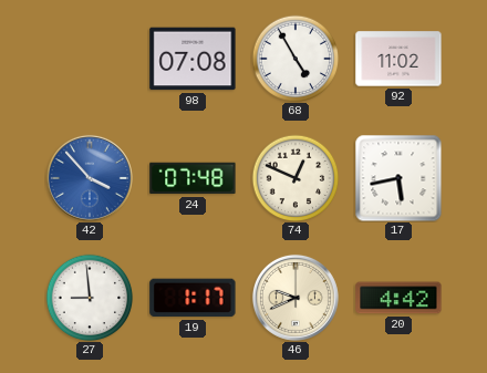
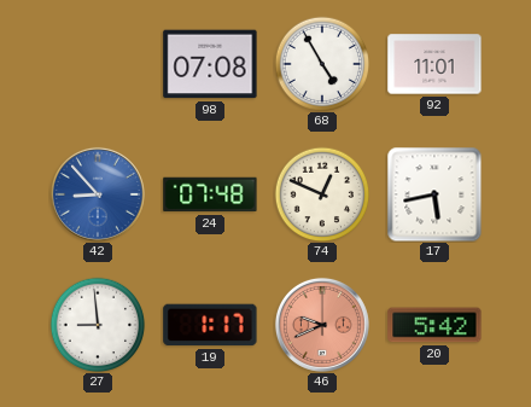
92: 11:02 -> 11:01 (434, 64)
42: 3:53 -> 8:53 (98, 194)
46 dial: cream -> salmon (322, 325)
20: 4:42 -> 5:42 (434, 325)
